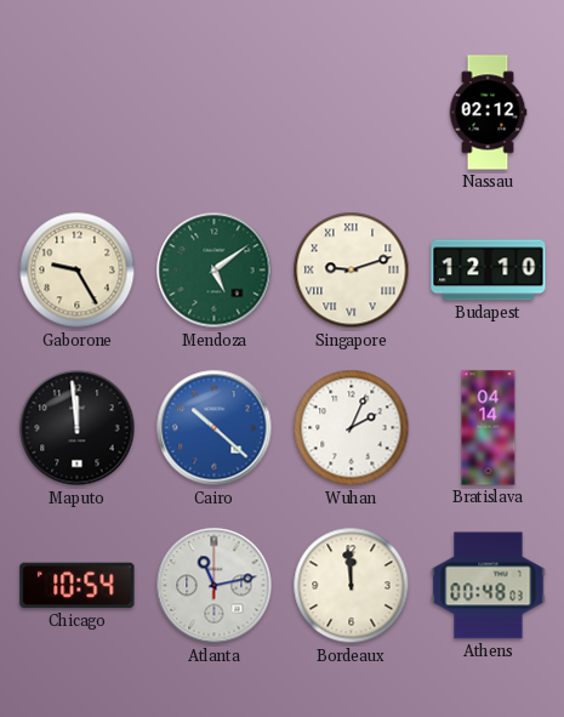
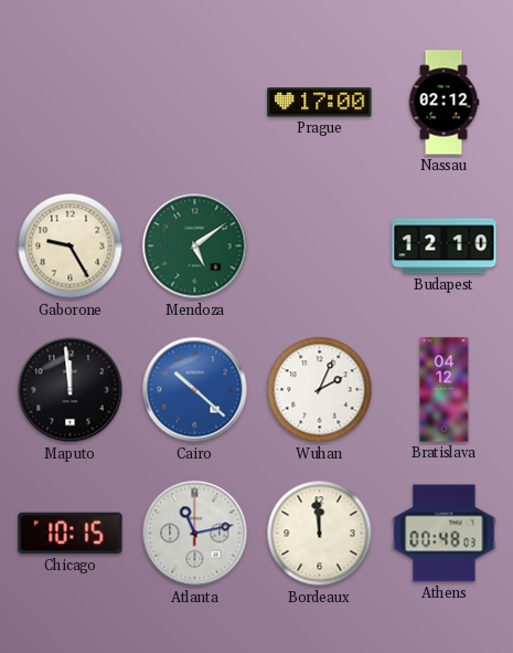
Prague: none -> 17:00 (320, 103)
Singapore: 9:12 -> none (352, 271)
Bratislava: 04:14 -> 04:12 (445, 390)
Chicago: 10:54 -> 10:15 (71, 534)
